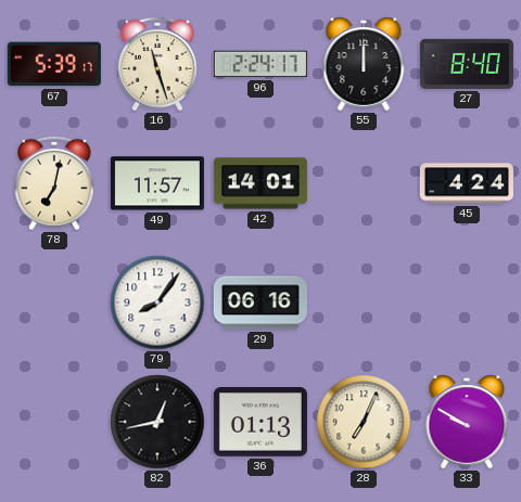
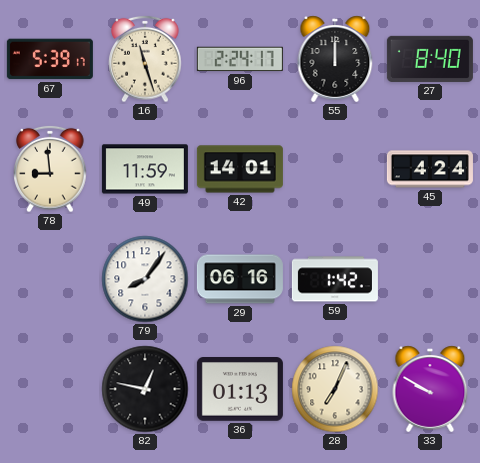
78: 7:02 -> 8:59 (50, 169)
49: 11:57 -> 11:59 (145, 169)
59: none -> 1:42 (335, 279)
82: 12:43 -> 12:47 (145, 389)
